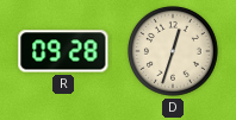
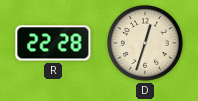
R: 09:28 -> 22:28 (53, 43)
